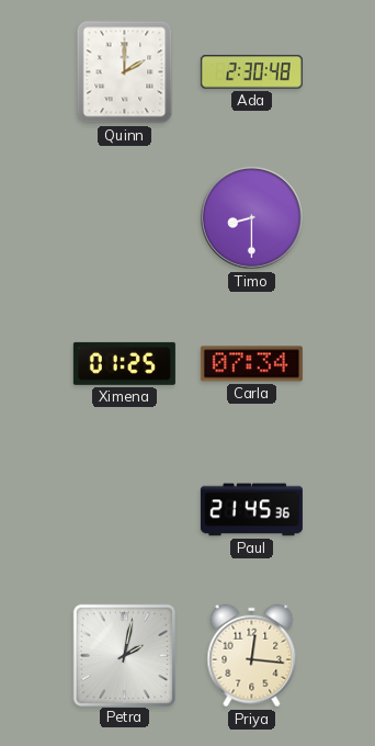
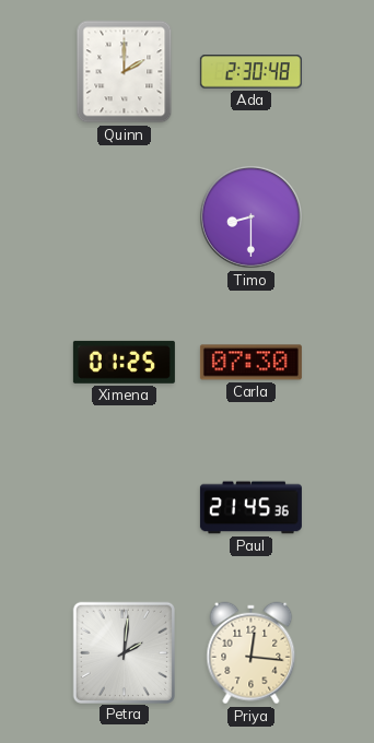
Carla: 07:34 -> 07:30 (250, 363)
Petra: 2:02 -> 2:01 (124, 652)
